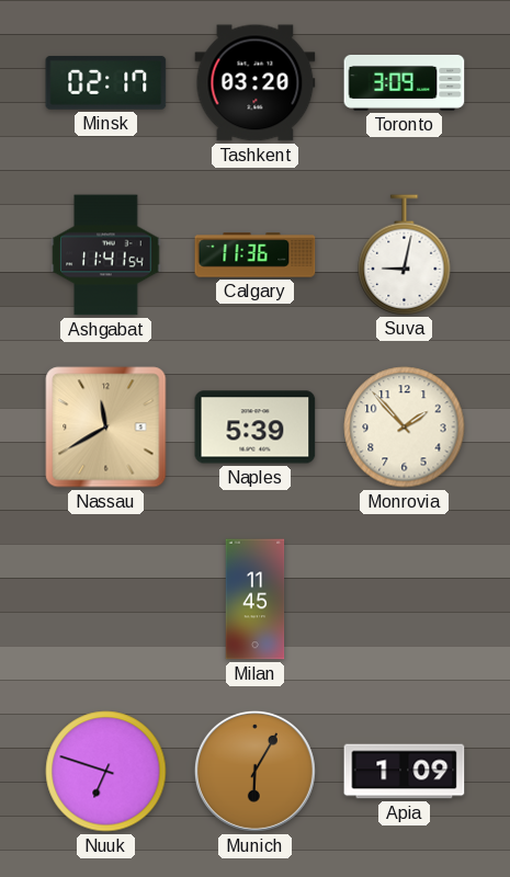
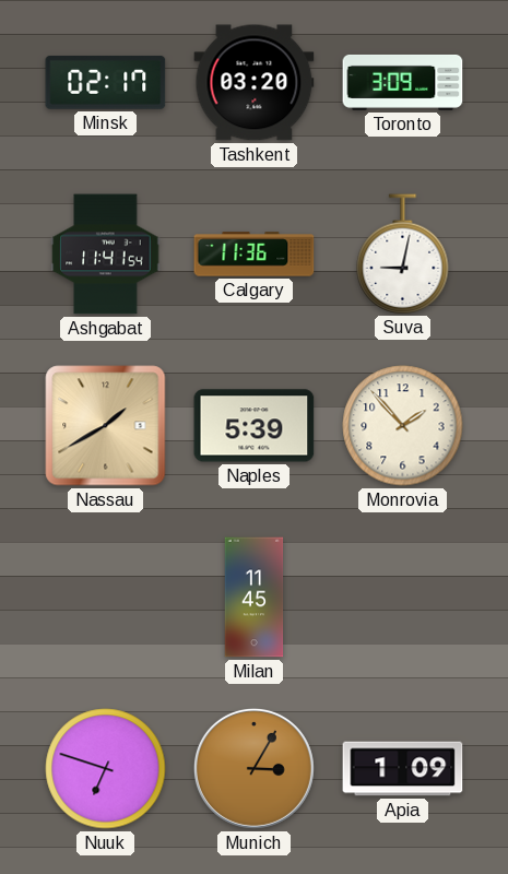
Nassau: 11:40 -> 1:40 (106, 426)
Munich: 6:05 -> 3:05 (253, 768)
